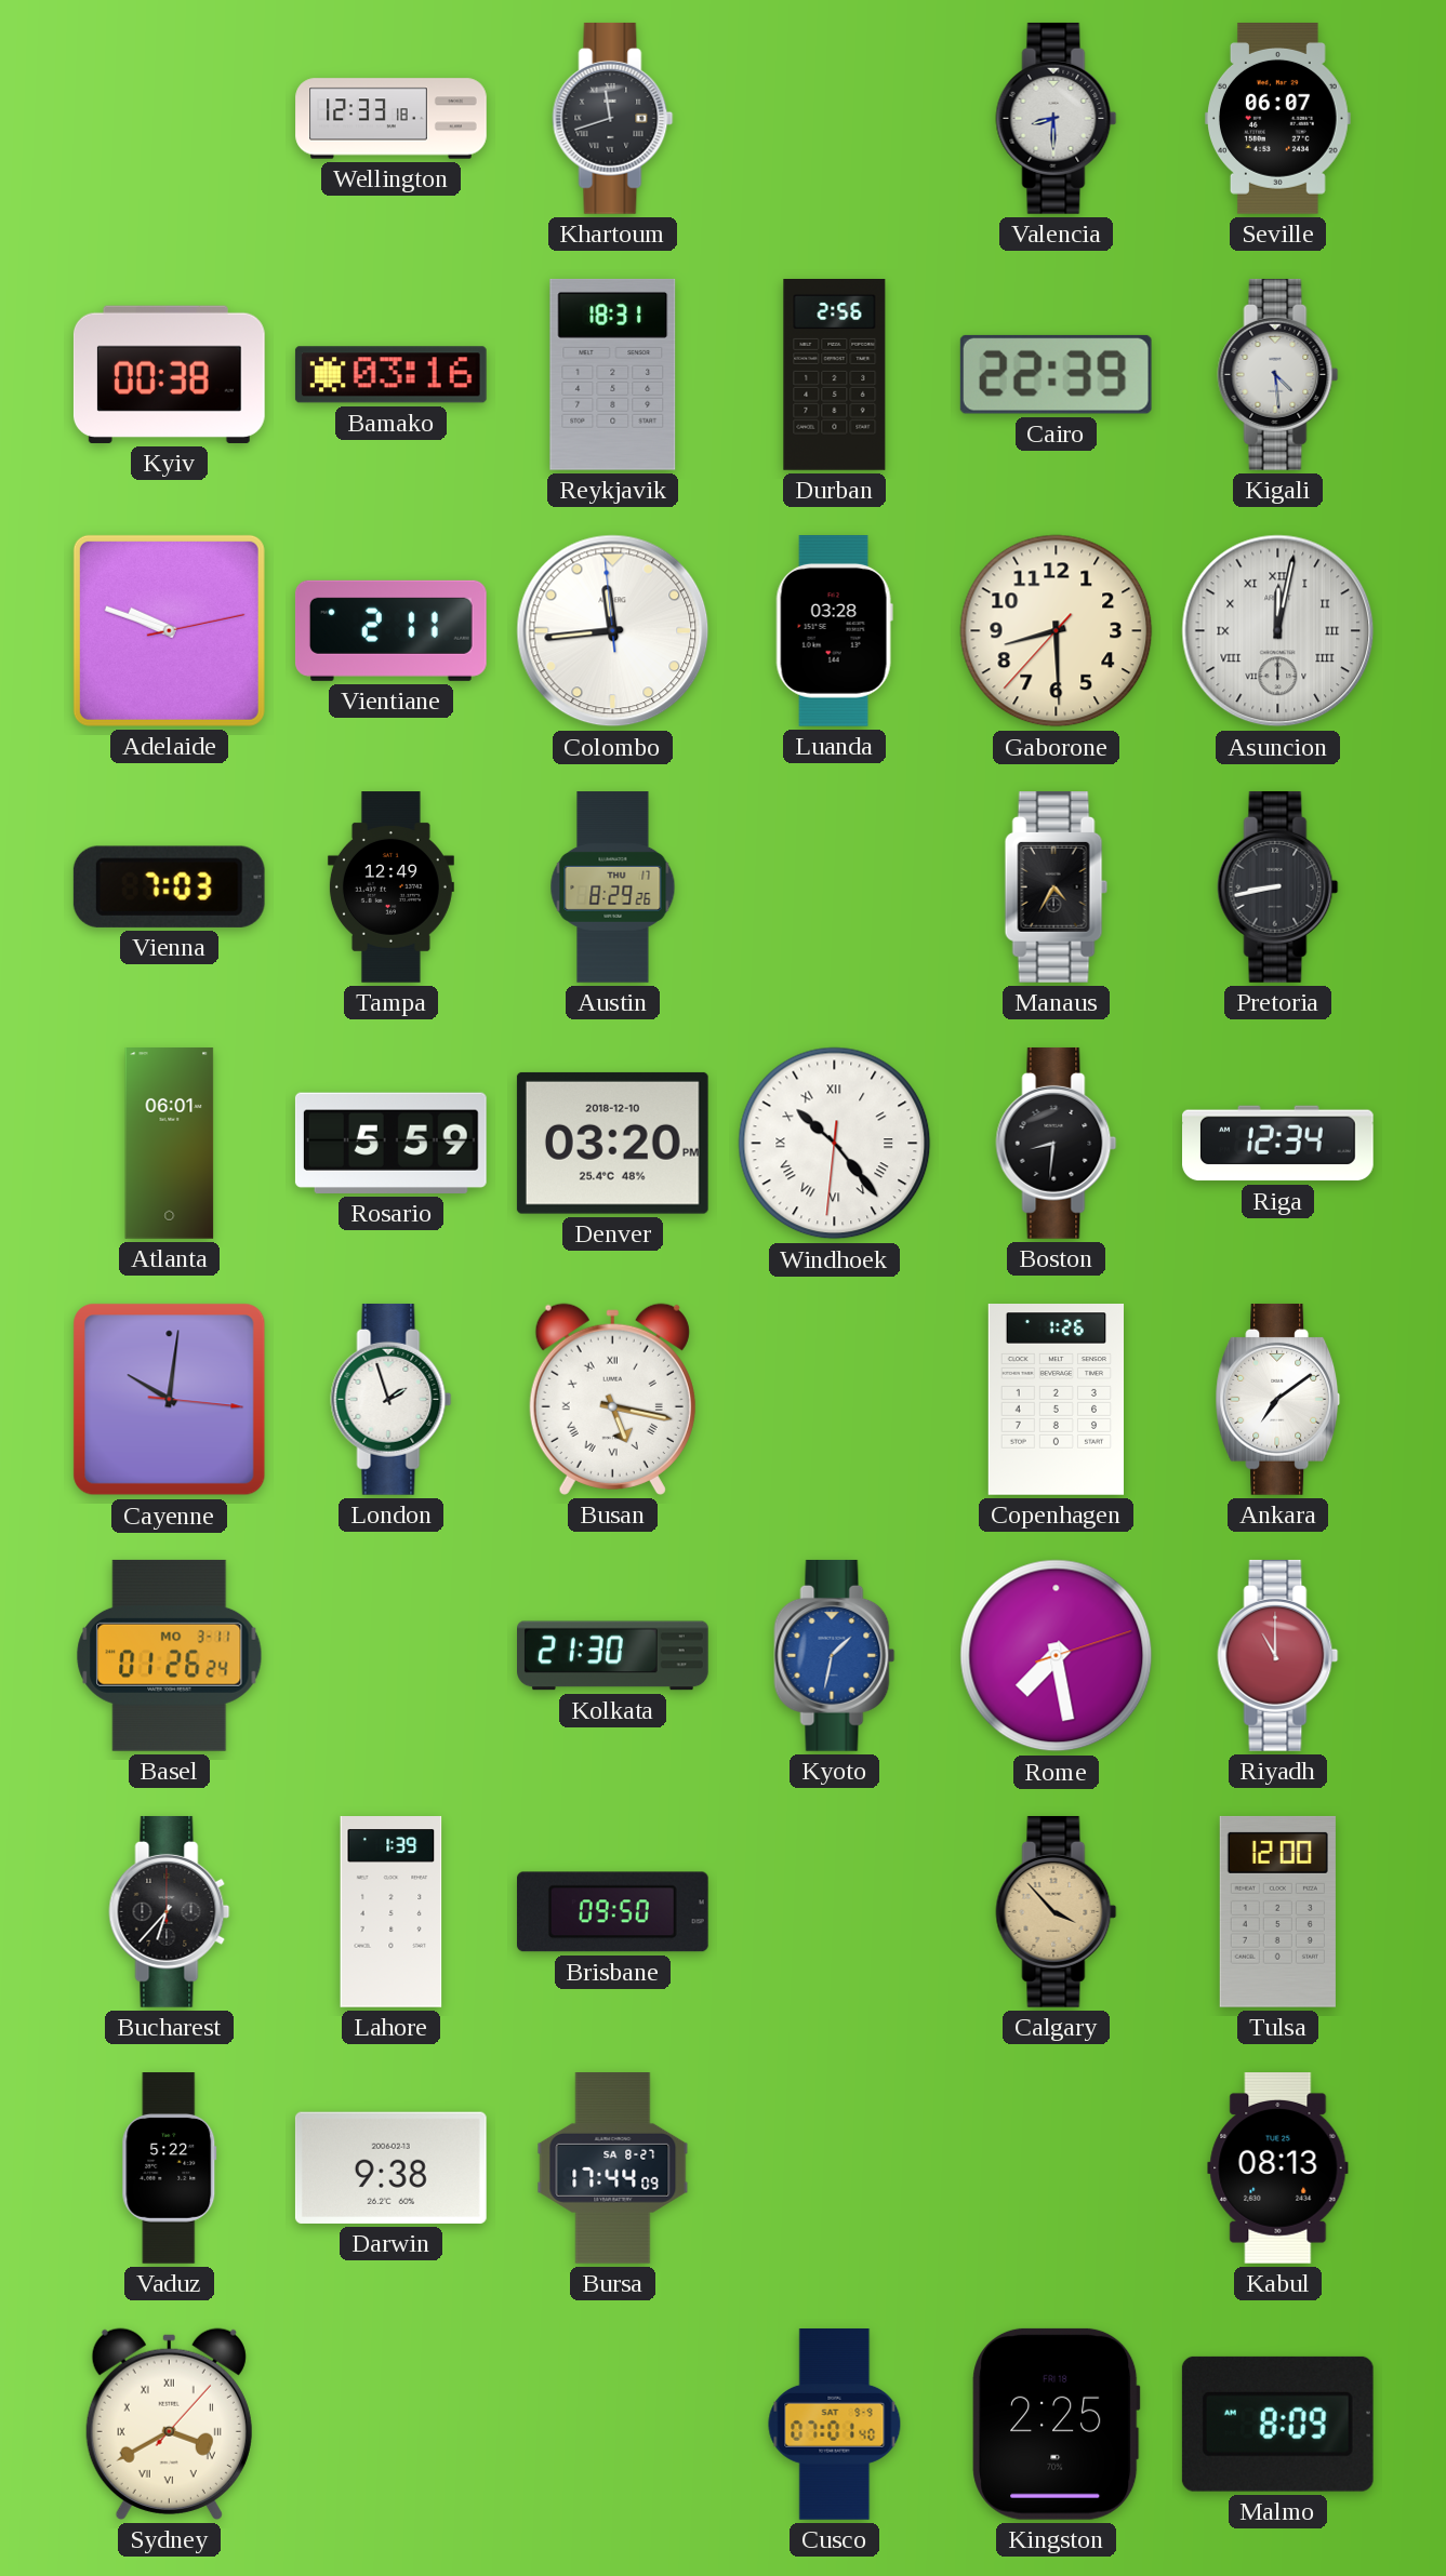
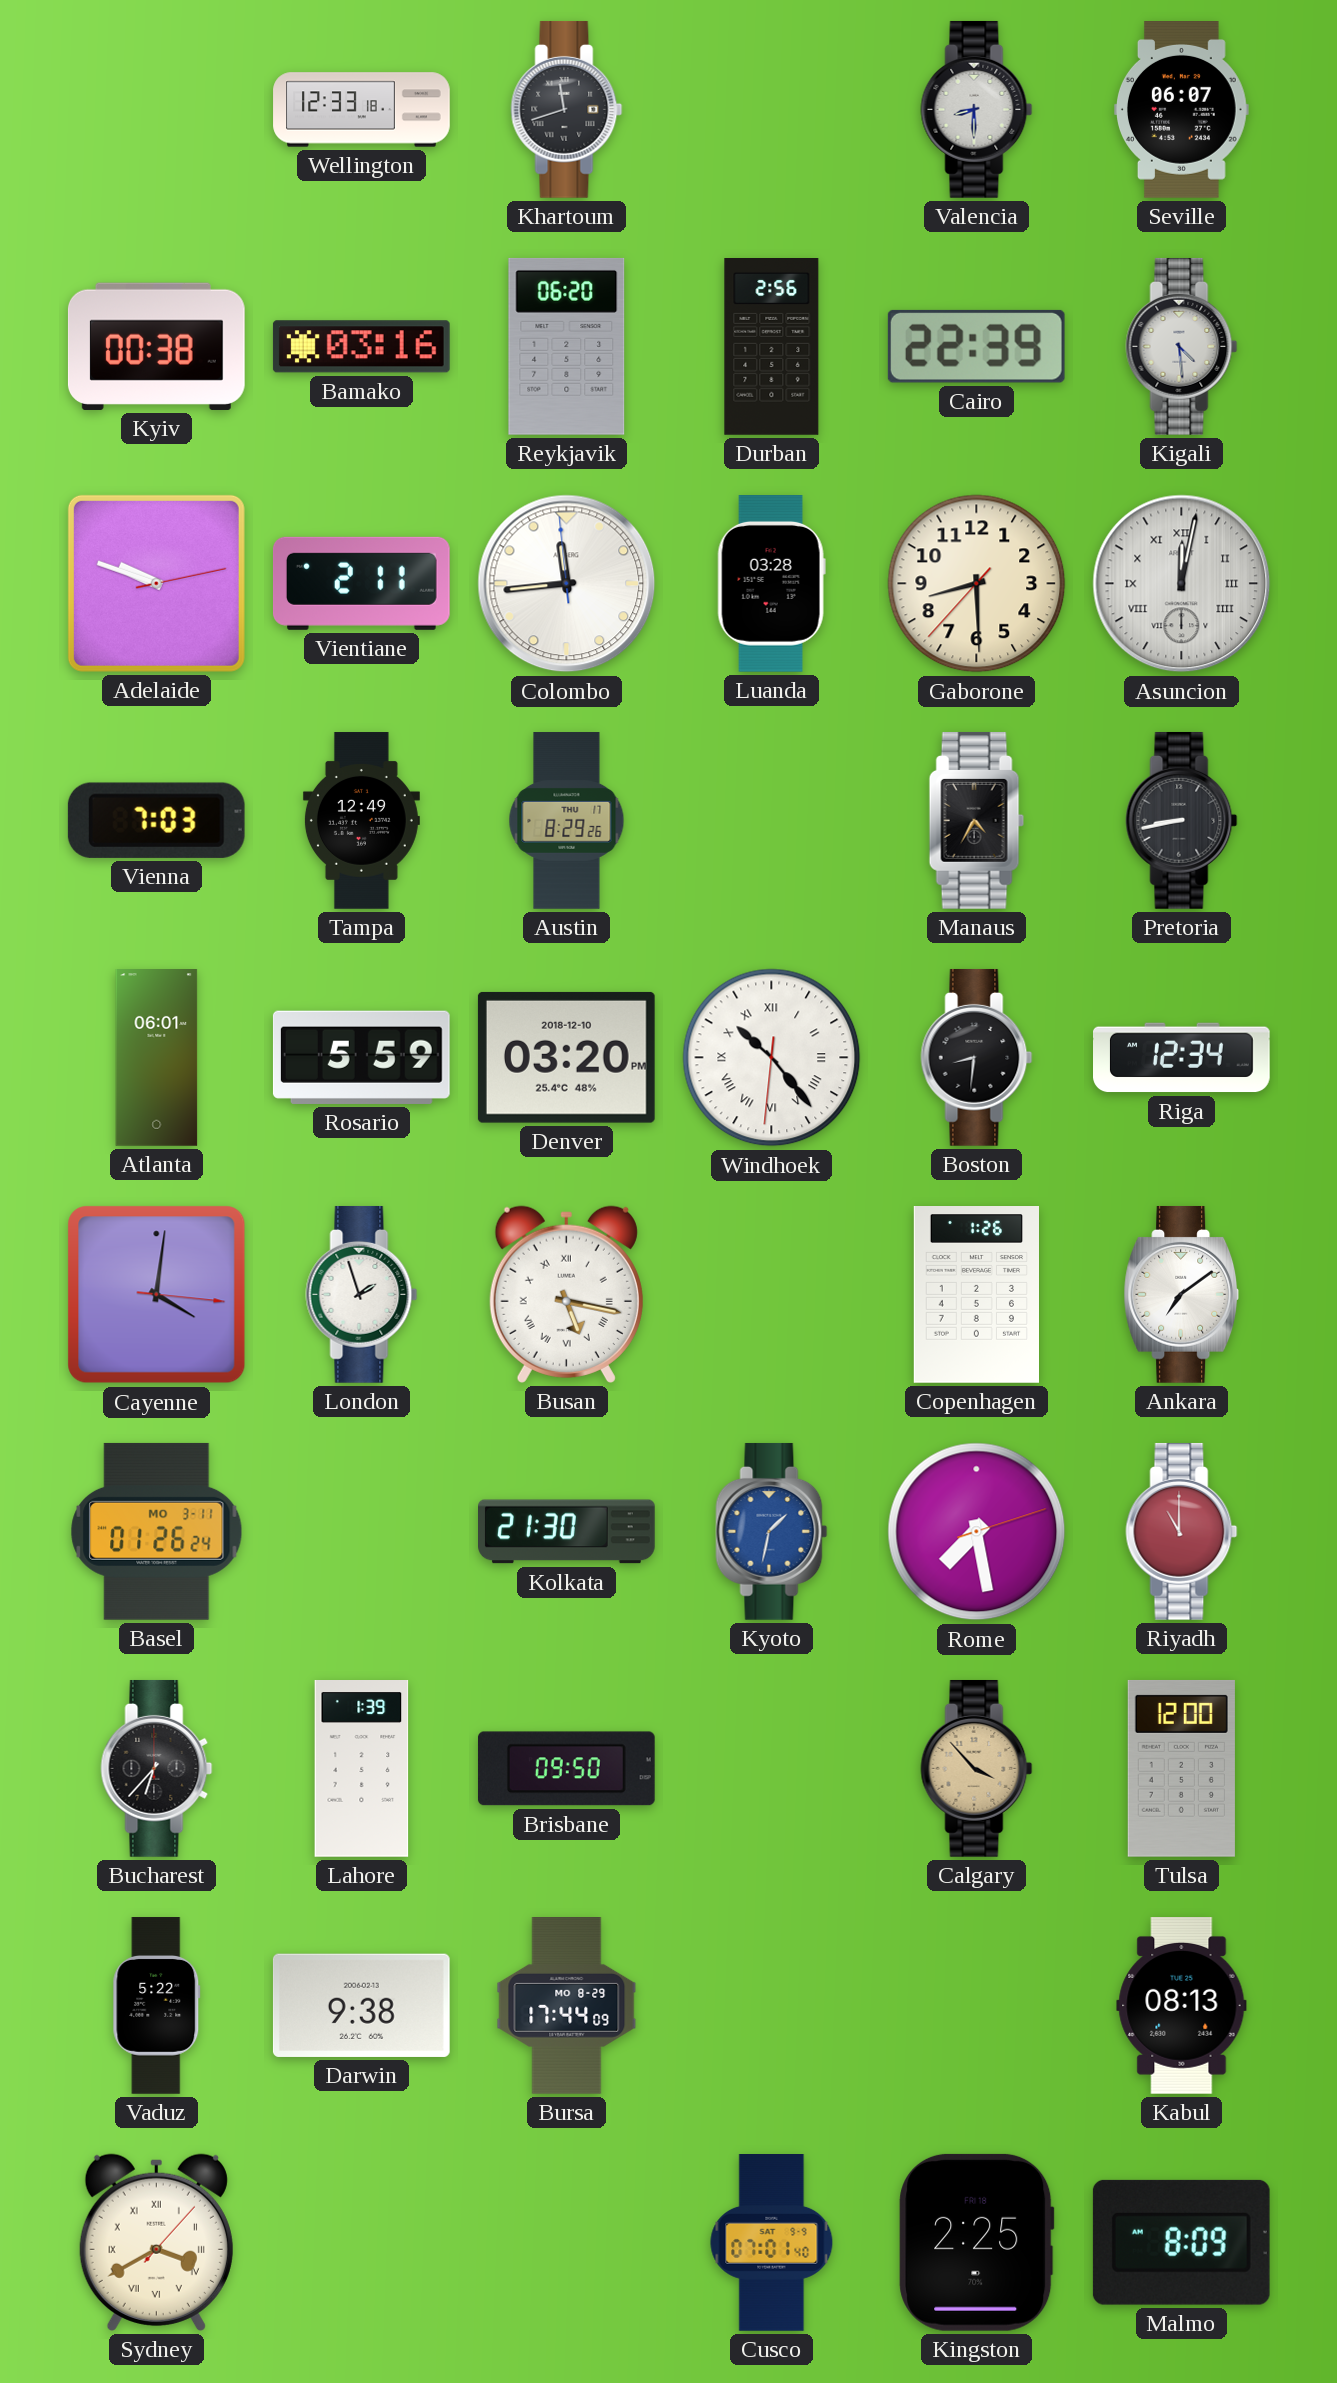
Reykjavik: 18:31 -> 06:20 (567, 346)
Cayenne: 10:01 -> 4:01 (157, 1295)
Bursa date: SA 8-27 -> MO 8-29 (567, 2006)
